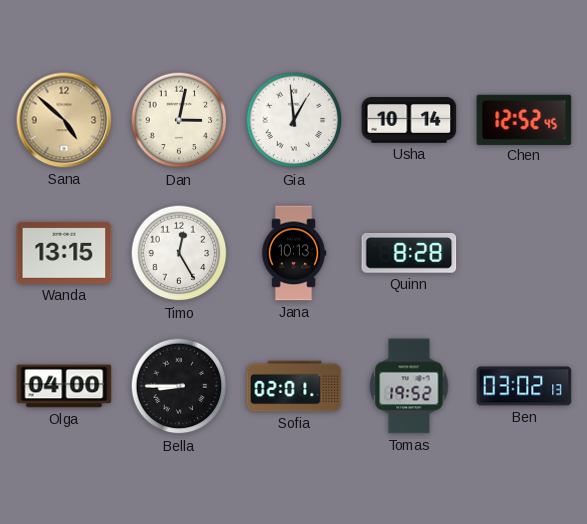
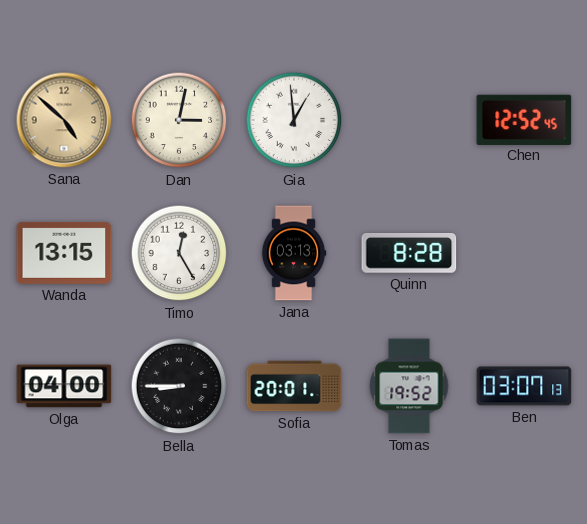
Usha: 10:14 -> none (409, 121)
Jana: 10:13 -> 03:13 (294, 253)
Sofia: 02:01 -> 20:01 (294, 386)
Ben: 03:02 -> 03:07 (524, 386)
